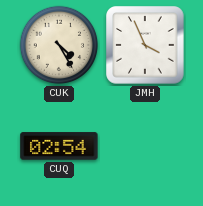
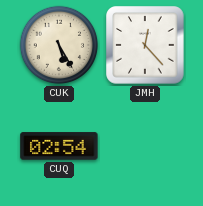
CUK: 4:25 -> 5:25 (59, 45)
JMH: 3:56 -> 12:23 (145, 45)
